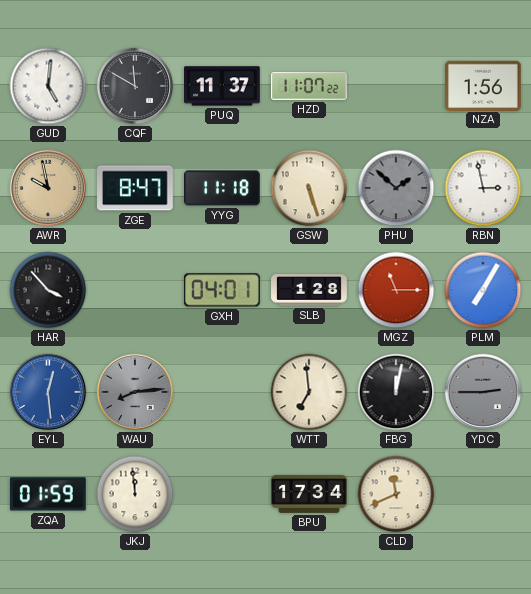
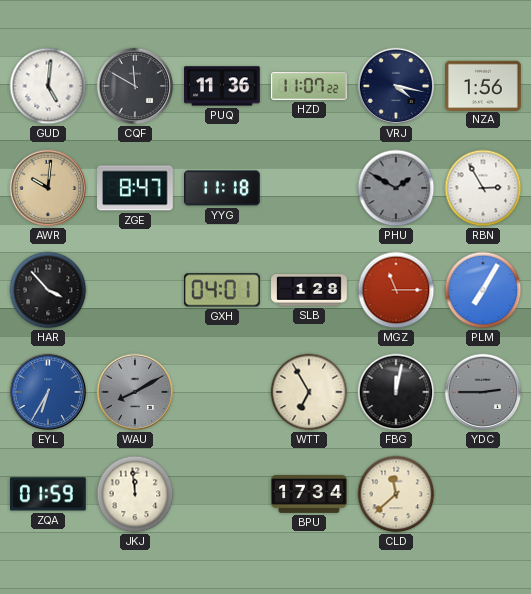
PUQ: 11:37 -> 11:36 (223, 86)
VRJ: none -> 4:17 (396, 86)
AWR: 9:58 -> 10:01 (48, 188)
GSW: 5:27 -> none (309, 188)
PHU: 1:52 -> 1:50 (396, 188)
RBN: 2:58 -> 2:55 (483, 188)
EYL: 12:29 -> 6:35 (48, 392)
WAU: 8:14 -> 8:10 (135, 392)
WTT: 6:59 -> 6:55 (309, 392)
CLD: 11:41 -> 11:38 (396, 494)
